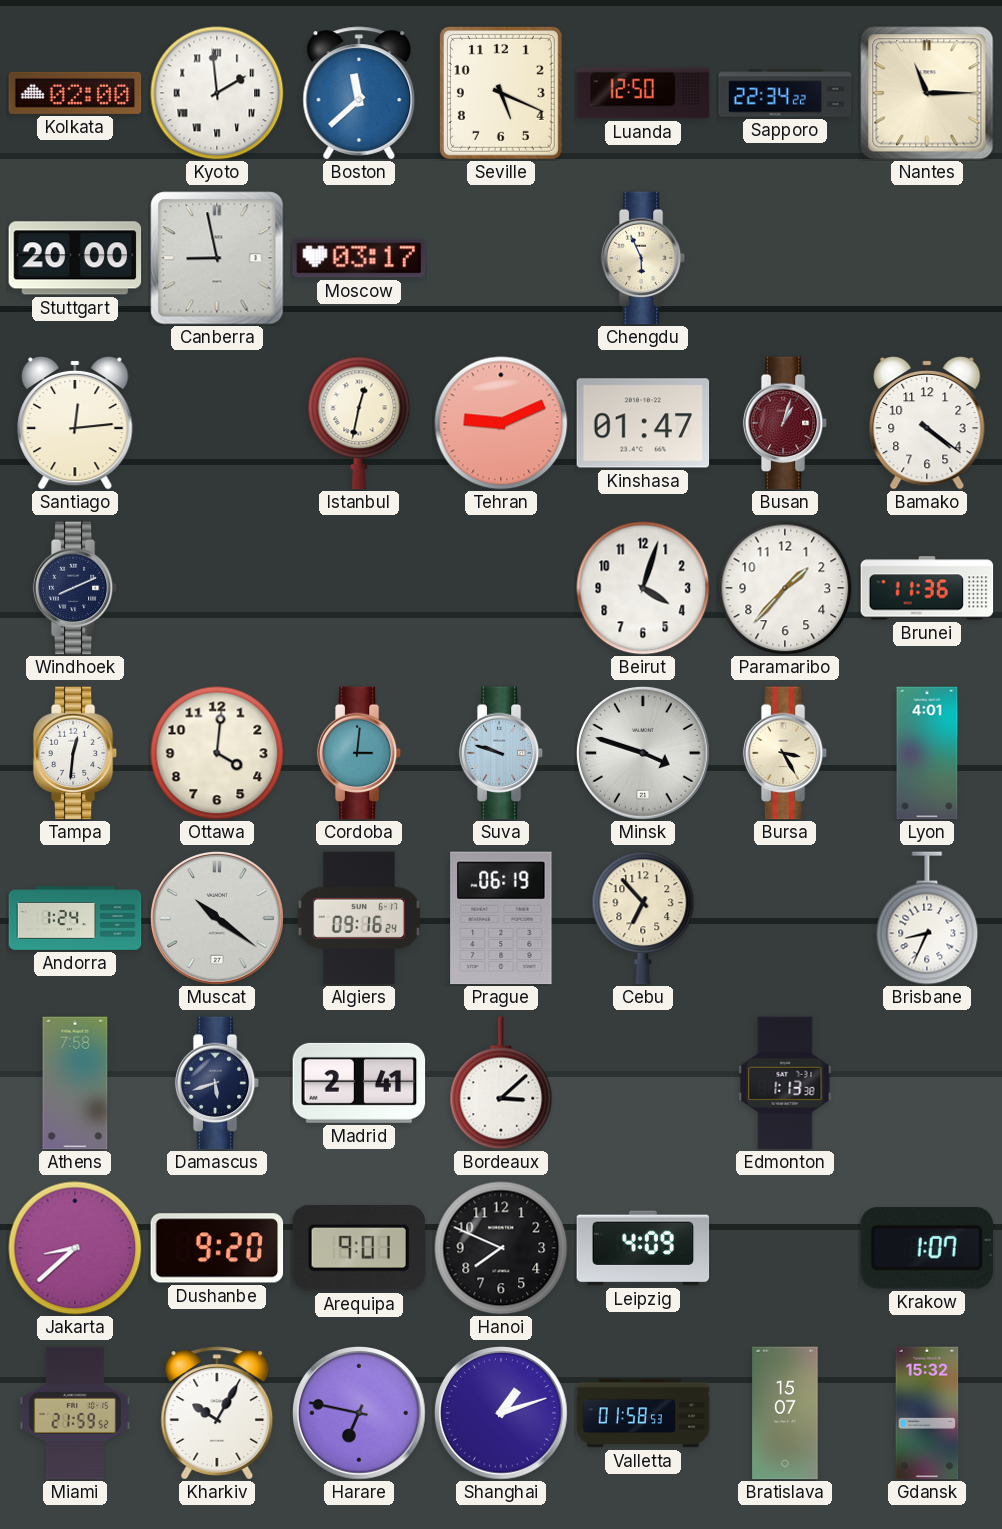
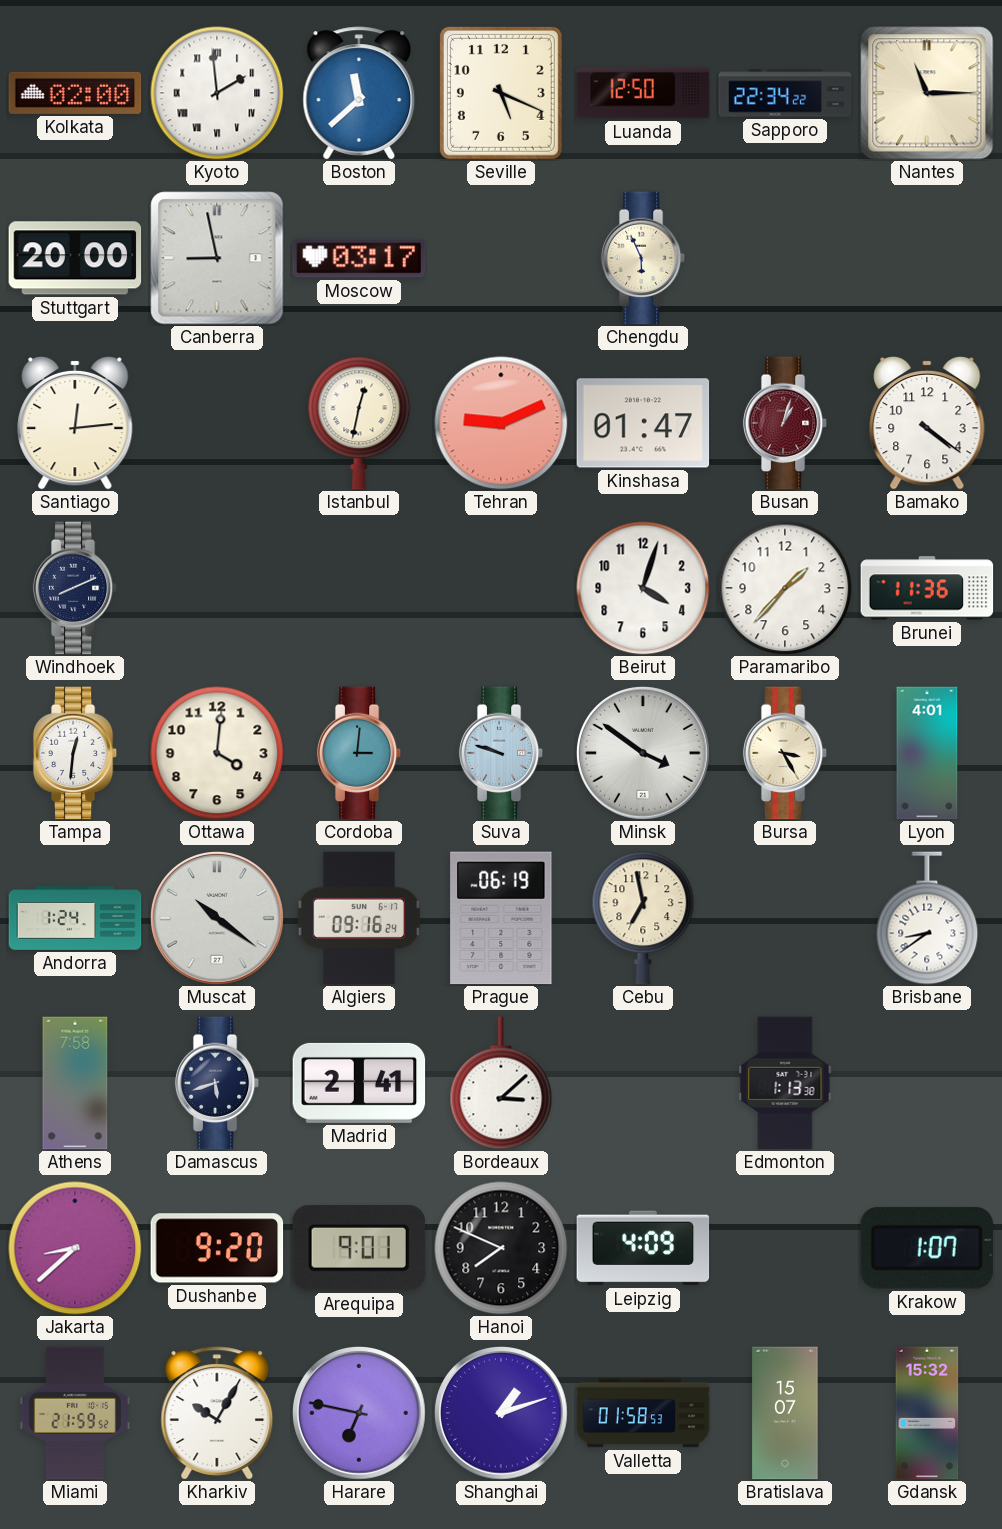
Minsk: 3:48 -> 3:51 (643, 753)
Cebu: 6:53 -> 6:58 (643, 918)
Brisbane: 8:34 -> 8:39 (927, 918)
